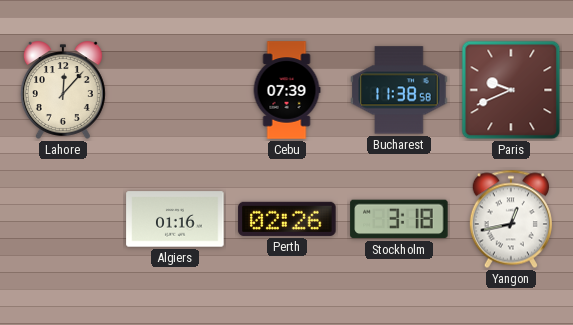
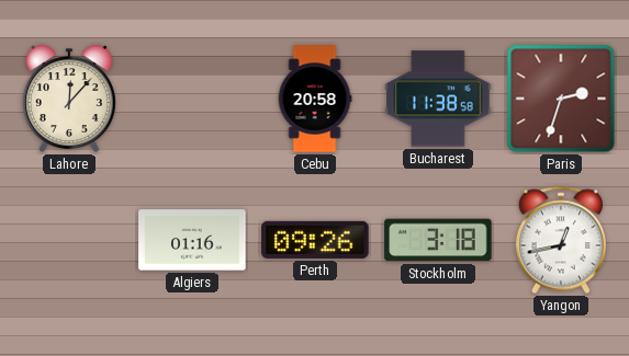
Cebu: 07:39 -> 20:58 (315, 99)
Paris: 9:41 -> 2:33 (561, 99)
Perth: 02:26 -> 09:26 (315, 240)
